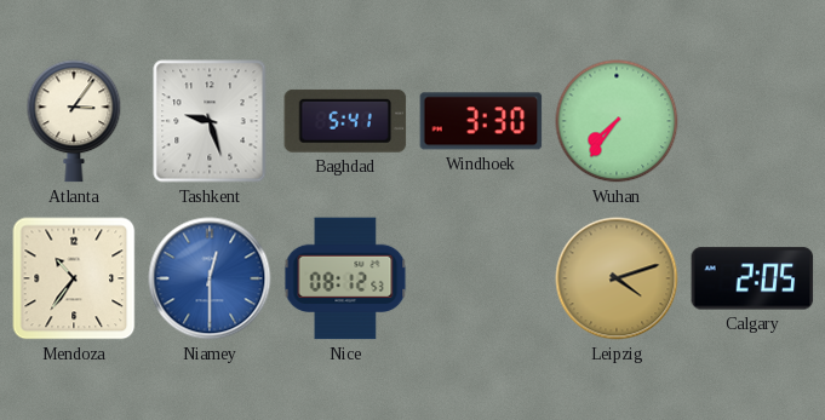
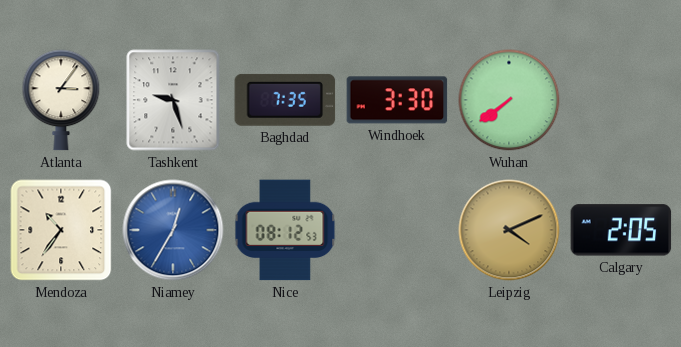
Baghdad: 5:41 -> 7:35 (285, 100)
Wuhan: 7:36 -> 7:39 (509, 100)
Niamey: 12:30 -> 12:35 (173, 230)
Leipzig: 4:12 -> 4:11 (509, 230)
